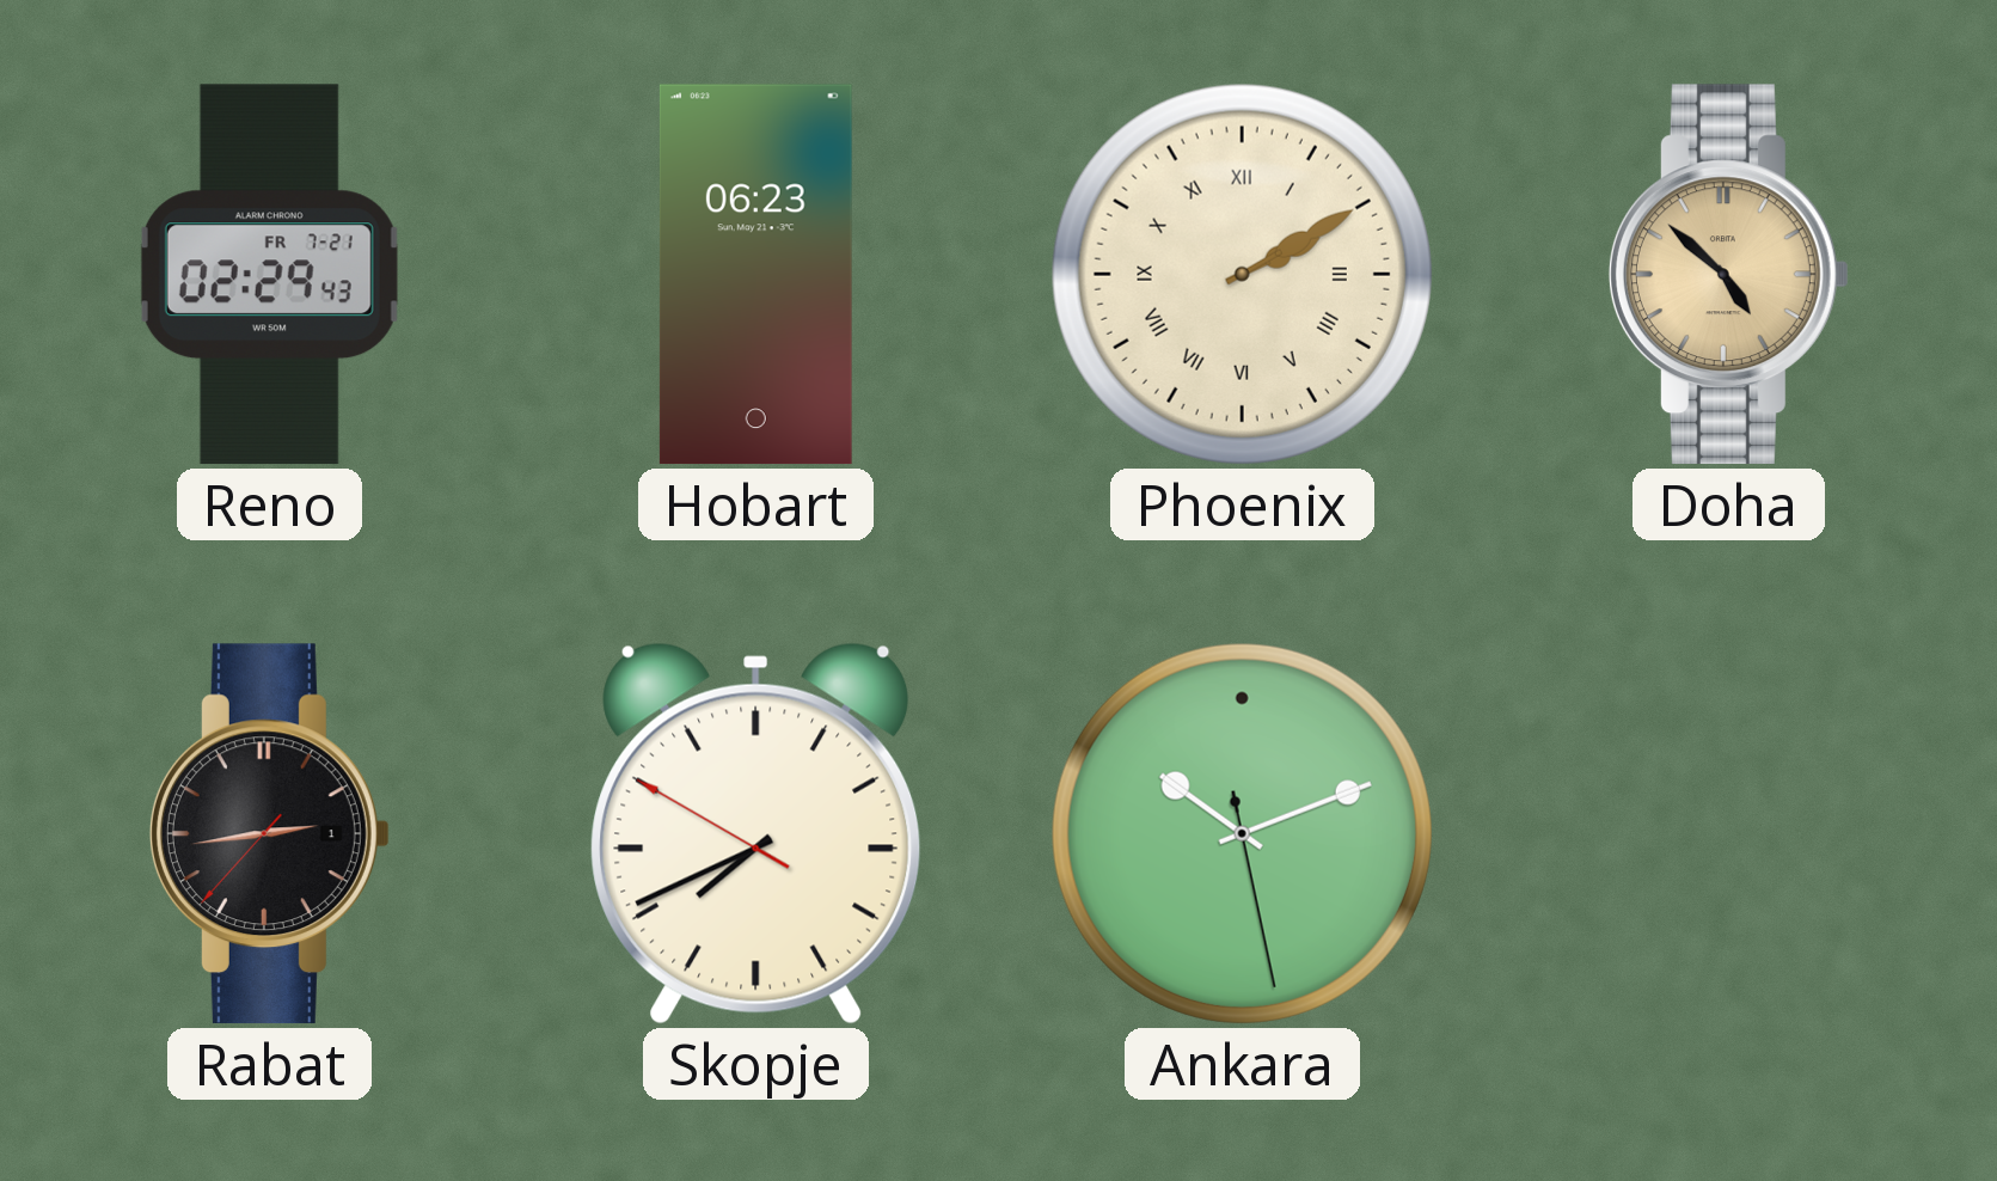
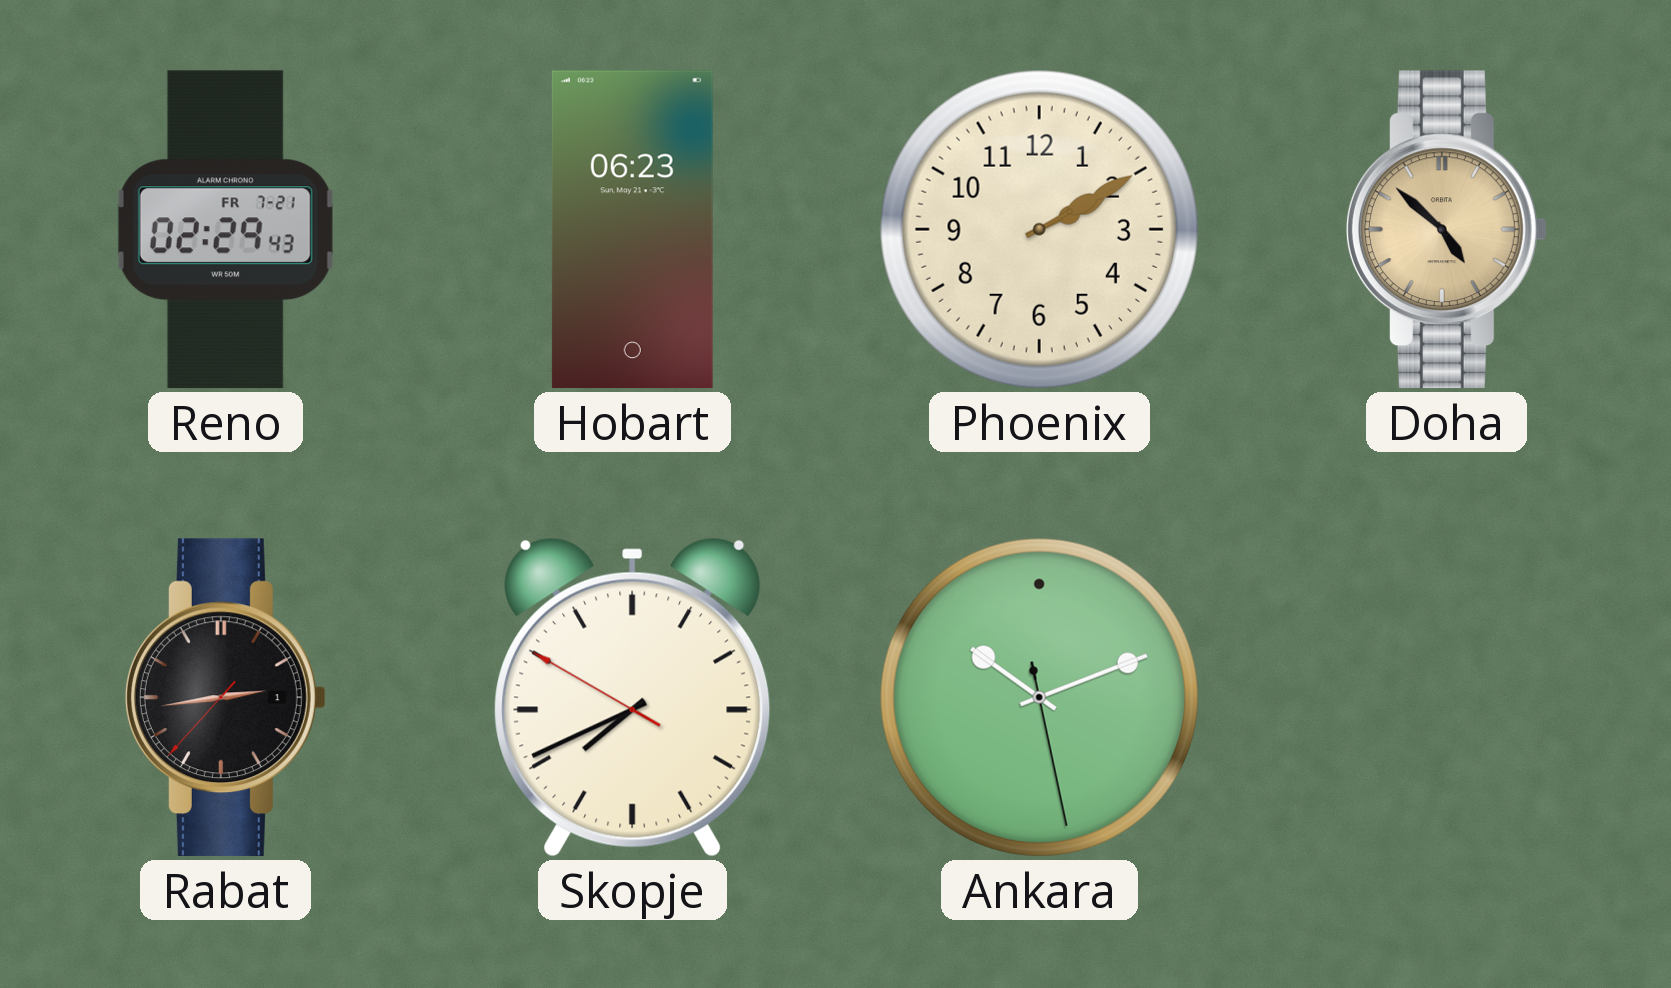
Phoenix numerals: Roman -> Arabic (1039, 229)
